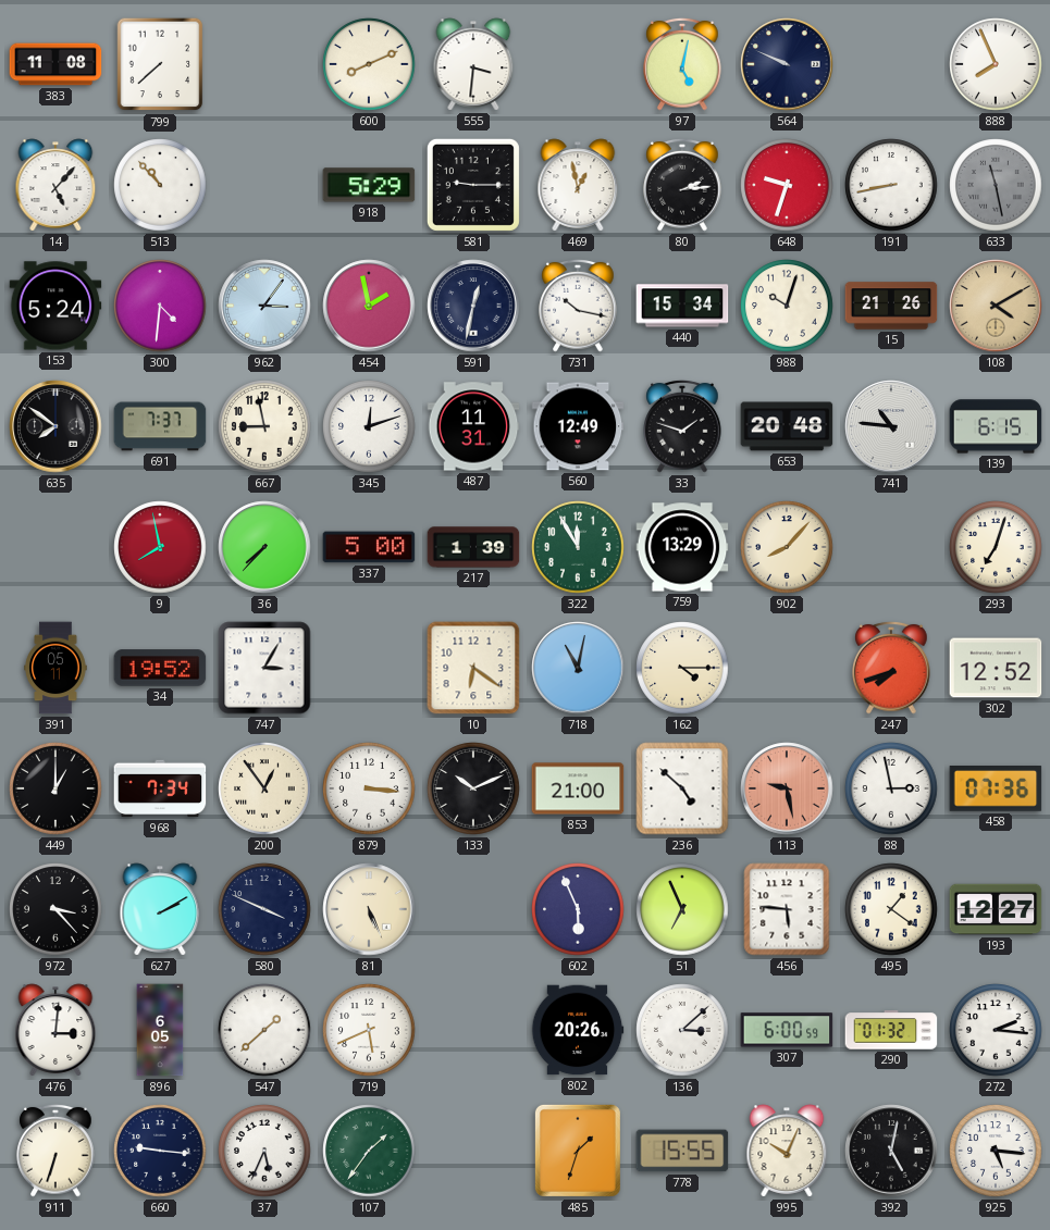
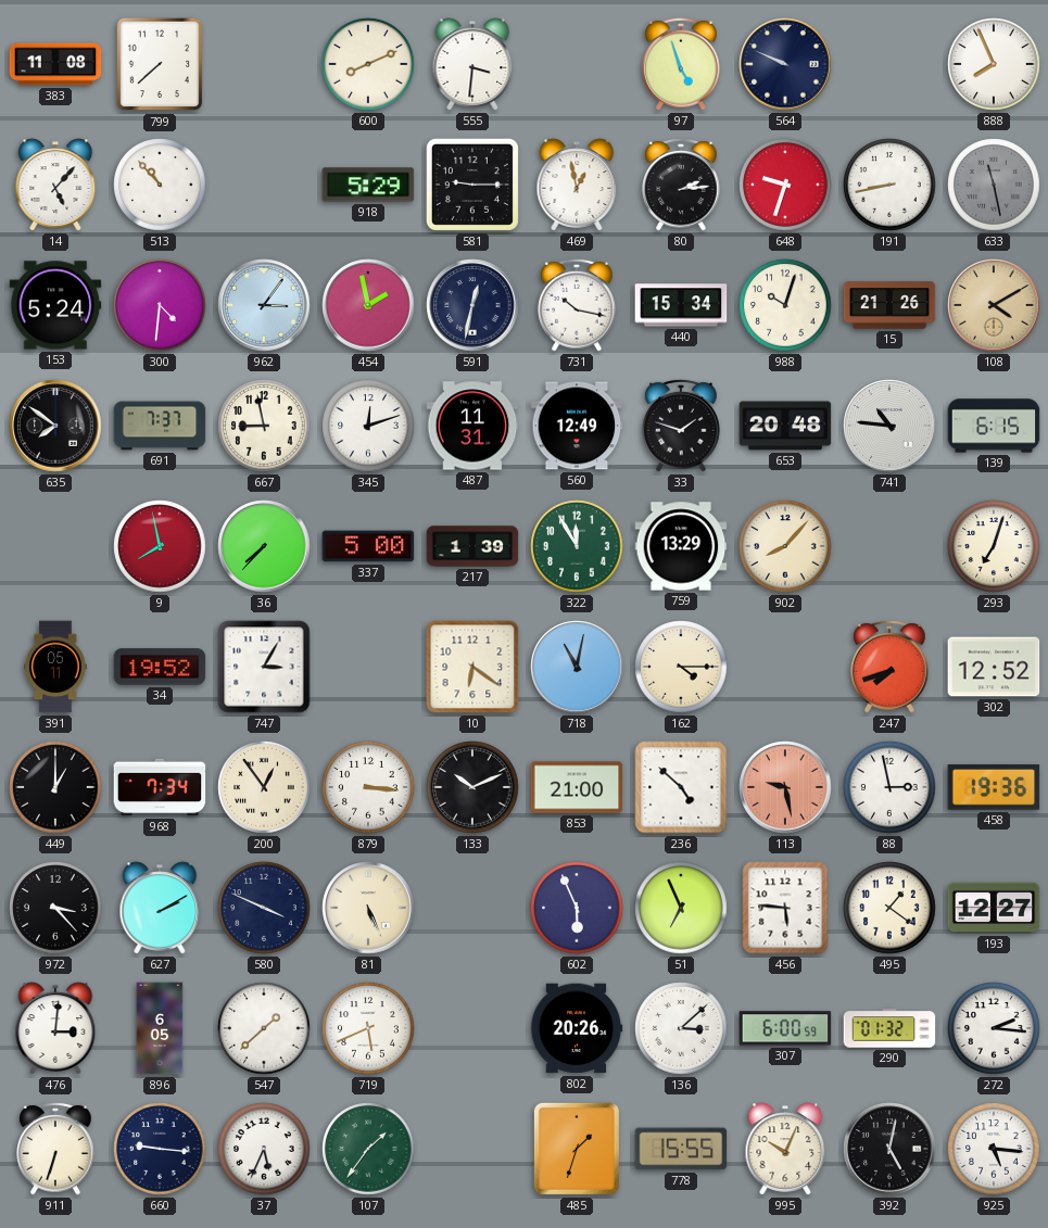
97: 5:02 -> 4:57 (681, 64)
458: 07:36 -> 19:36 (994, 788)
